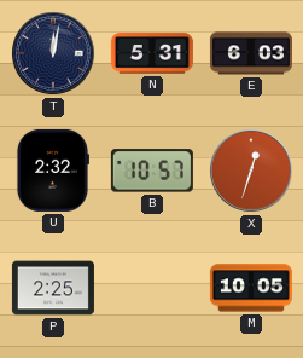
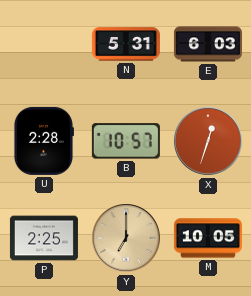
T: 12:02 -> none (53, 53)
U: 2:32 -> 2:28 (43, 141)
Y: none -> 7:00 (126, 238)
